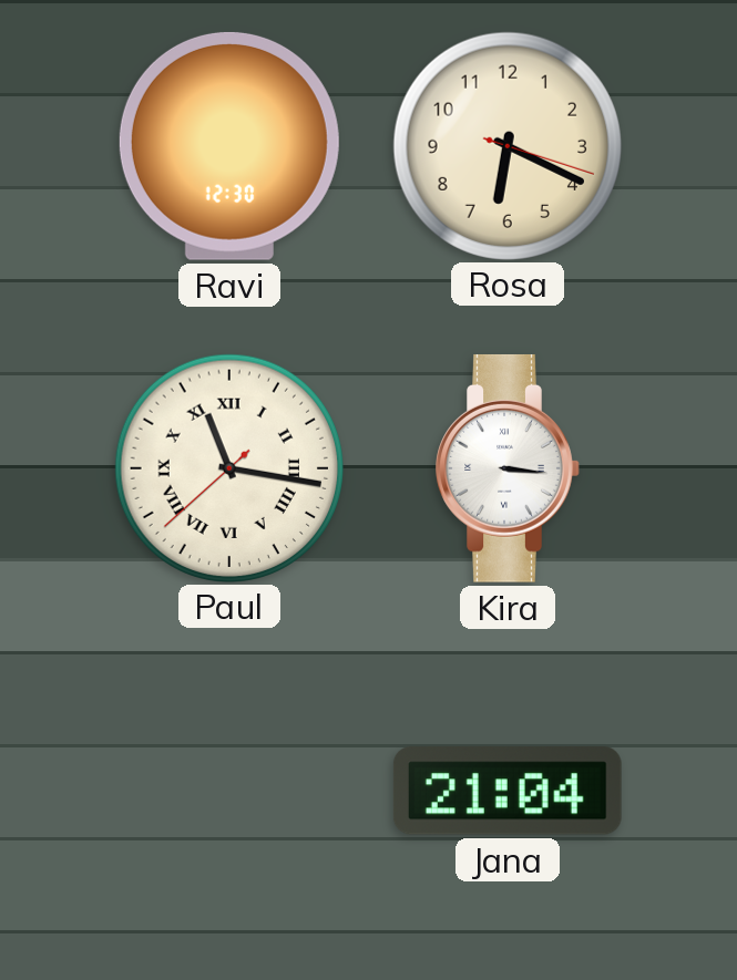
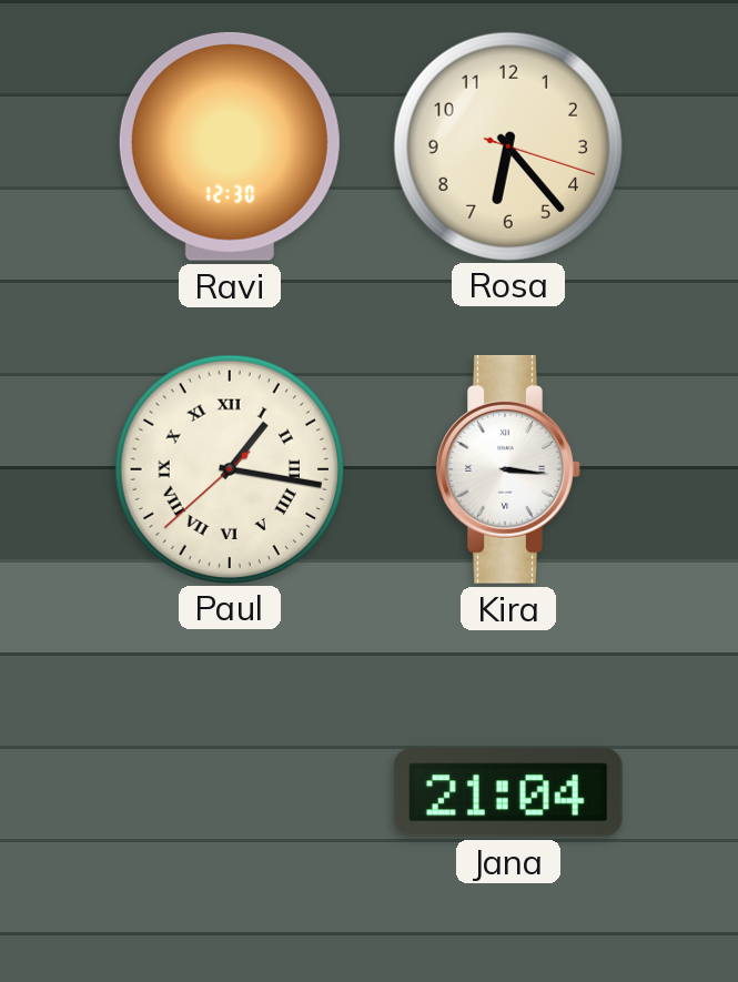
Rosa: 6:19 -> 6:23 (507, 145)
Paul: 11:16 -> 1:16 (229, 468)
